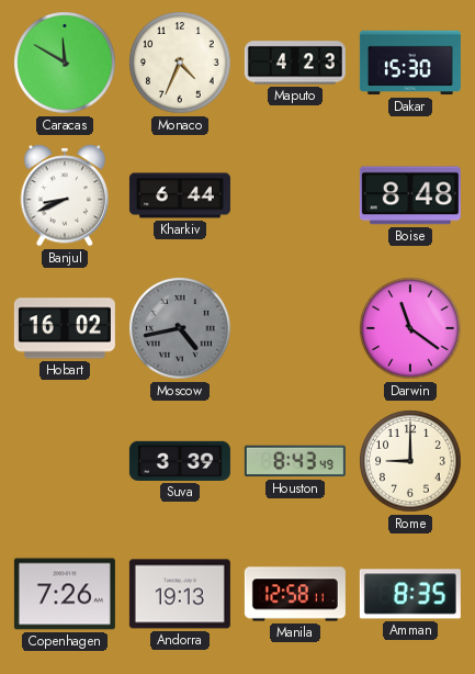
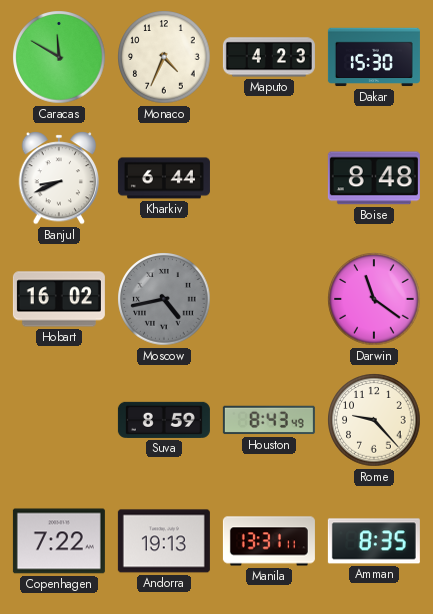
Suva: 3:39 -> 8:59 (164, 420)
Rome: 9:00 -> 9:23 (374, 420)
Copenhagen: 7:26 -> 7:22 (59, 541)
Manila: 12:58 -> 13:31 (269, 541)
